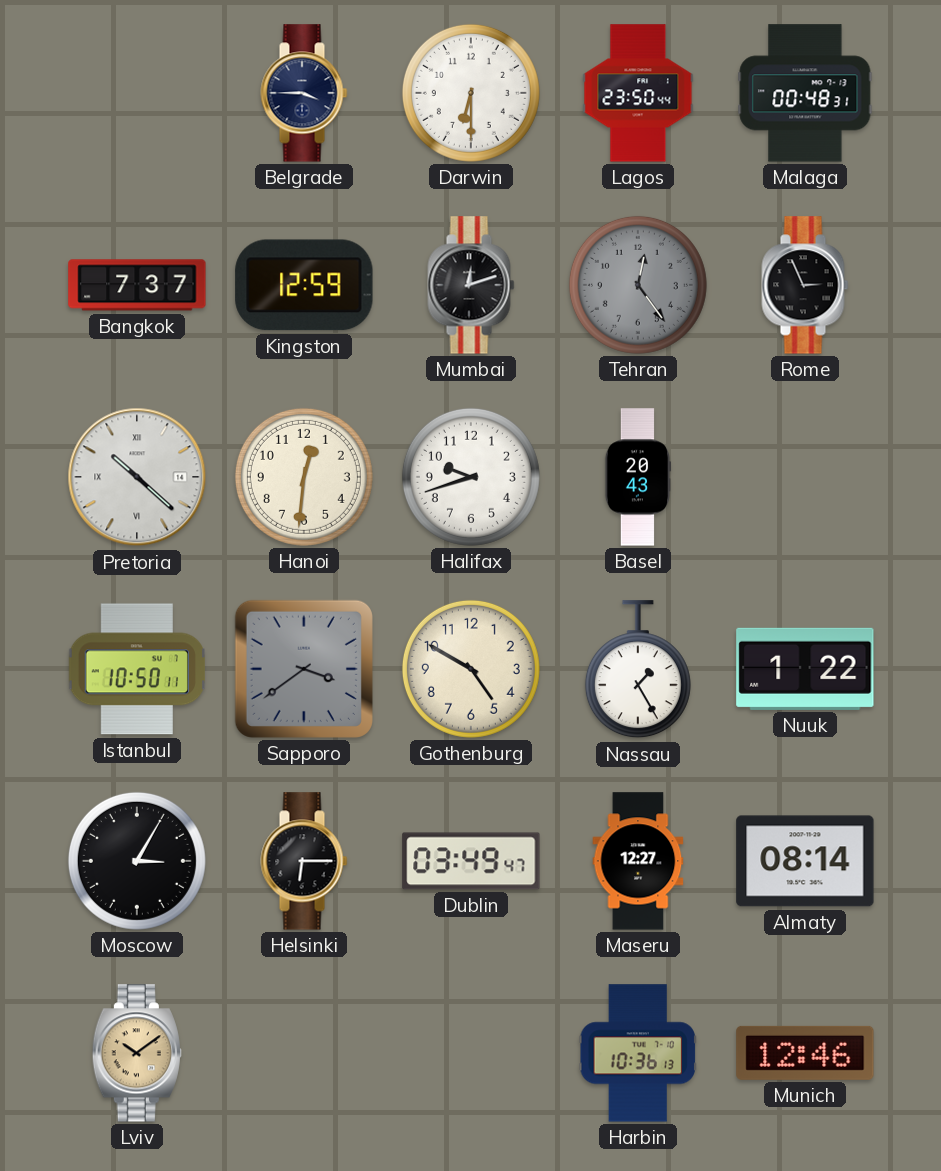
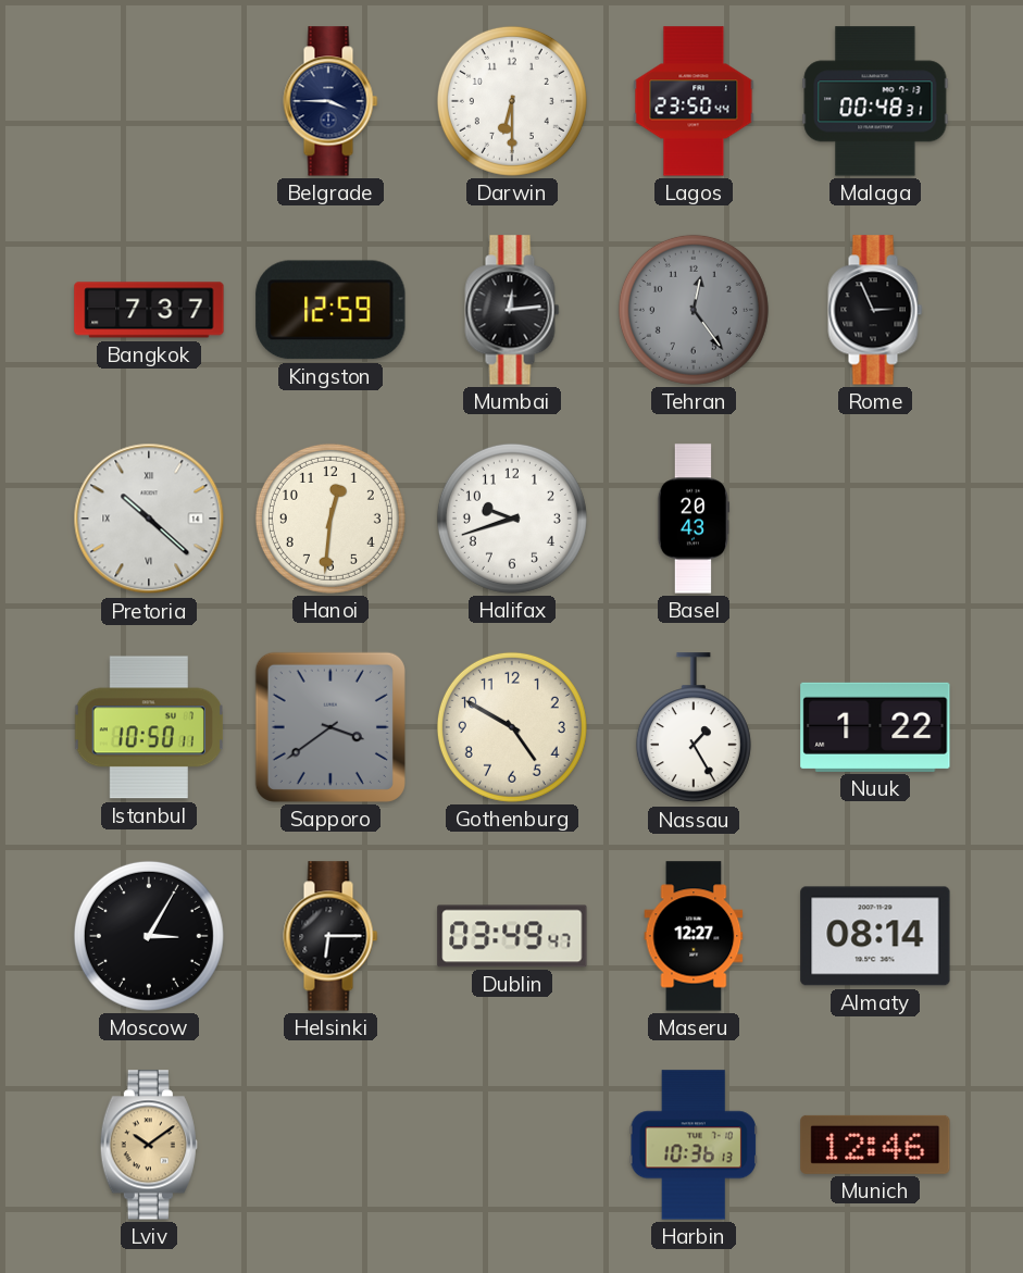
Mumbai: 12:12 -> 12:14 (512, 310)
